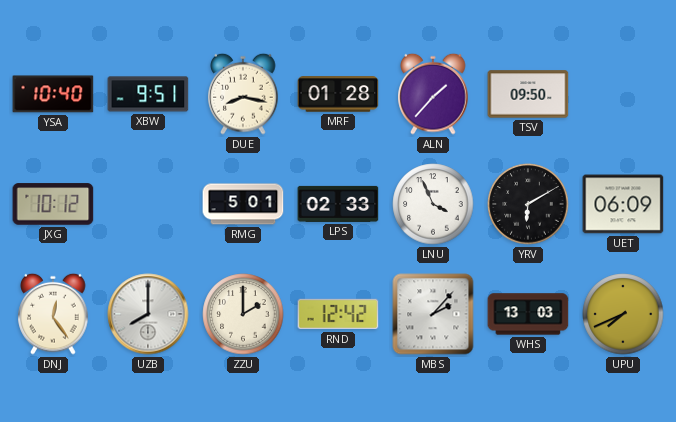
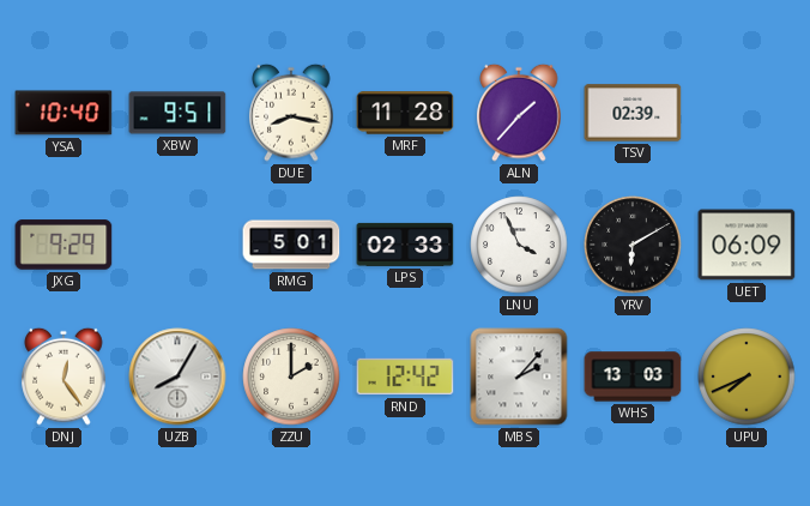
MRF: 01:28 -> 11:28 (405, 113)
TSV: 09:50 -> 02:39 (633, 113)
JXG: 10:12 -> 9:29 (64, 245)
UZB: 8:00 -> 8:05 (177, 377)
